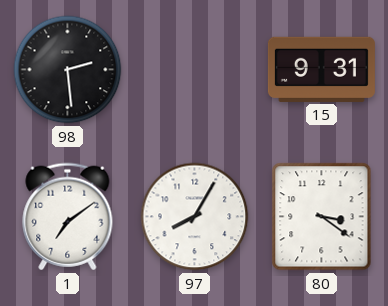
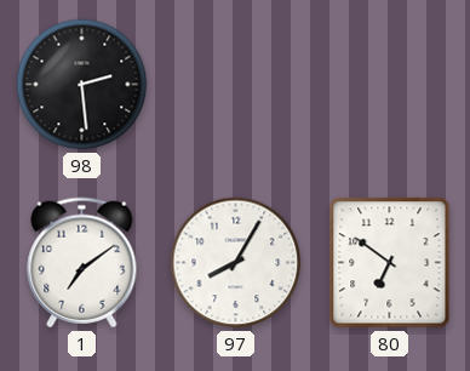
15: 9:31 -> none (321, 69)
80: 3:21 -> 6:51 (390, 263)
